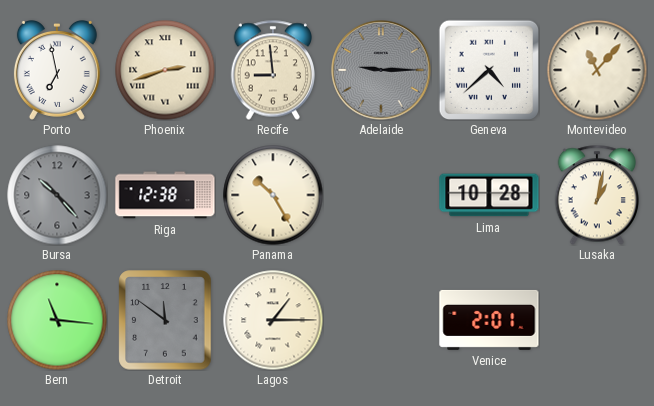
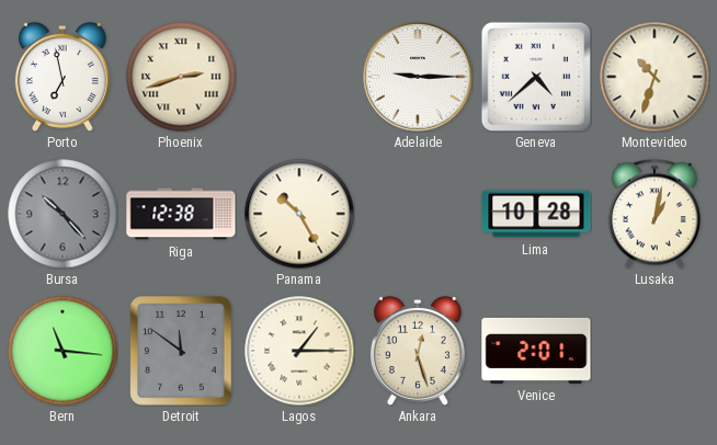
Recife: 8:59 -> none (272, 70)
Adelaide dial: grey -> white (418, 77)
Montevideo: 11:07 -> 10:33 (655, 77)
Ankara: none -> 12:27 (418, 351)
